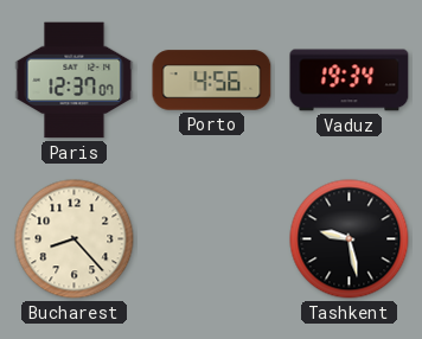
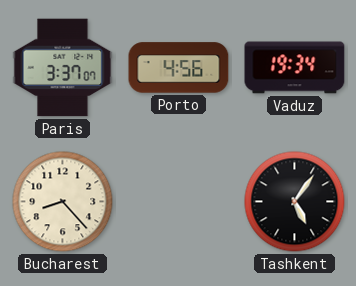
Paris: 12:37 -> 3:37 (63, 68)
Tashkent: 9:28 -> 5:06 (295, 202)
